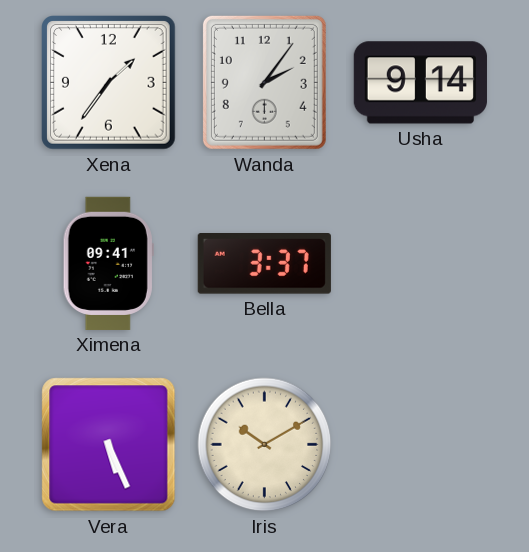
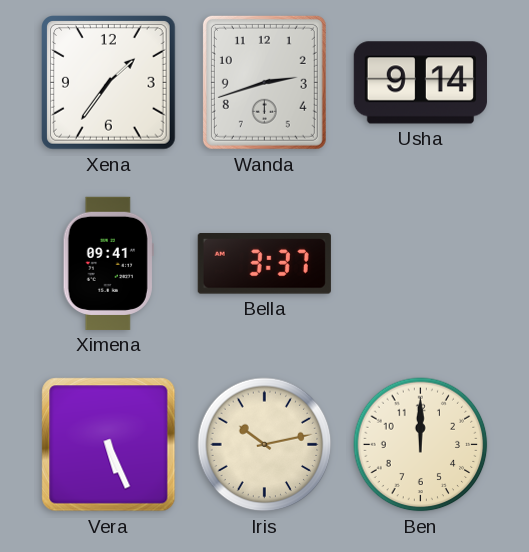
Wanda: 2:06 -> 2:42 (264, 82)
Iris: 10:10 -> 10:13 (265, 445)
Ben: none -> 12:00 (421, 445)
